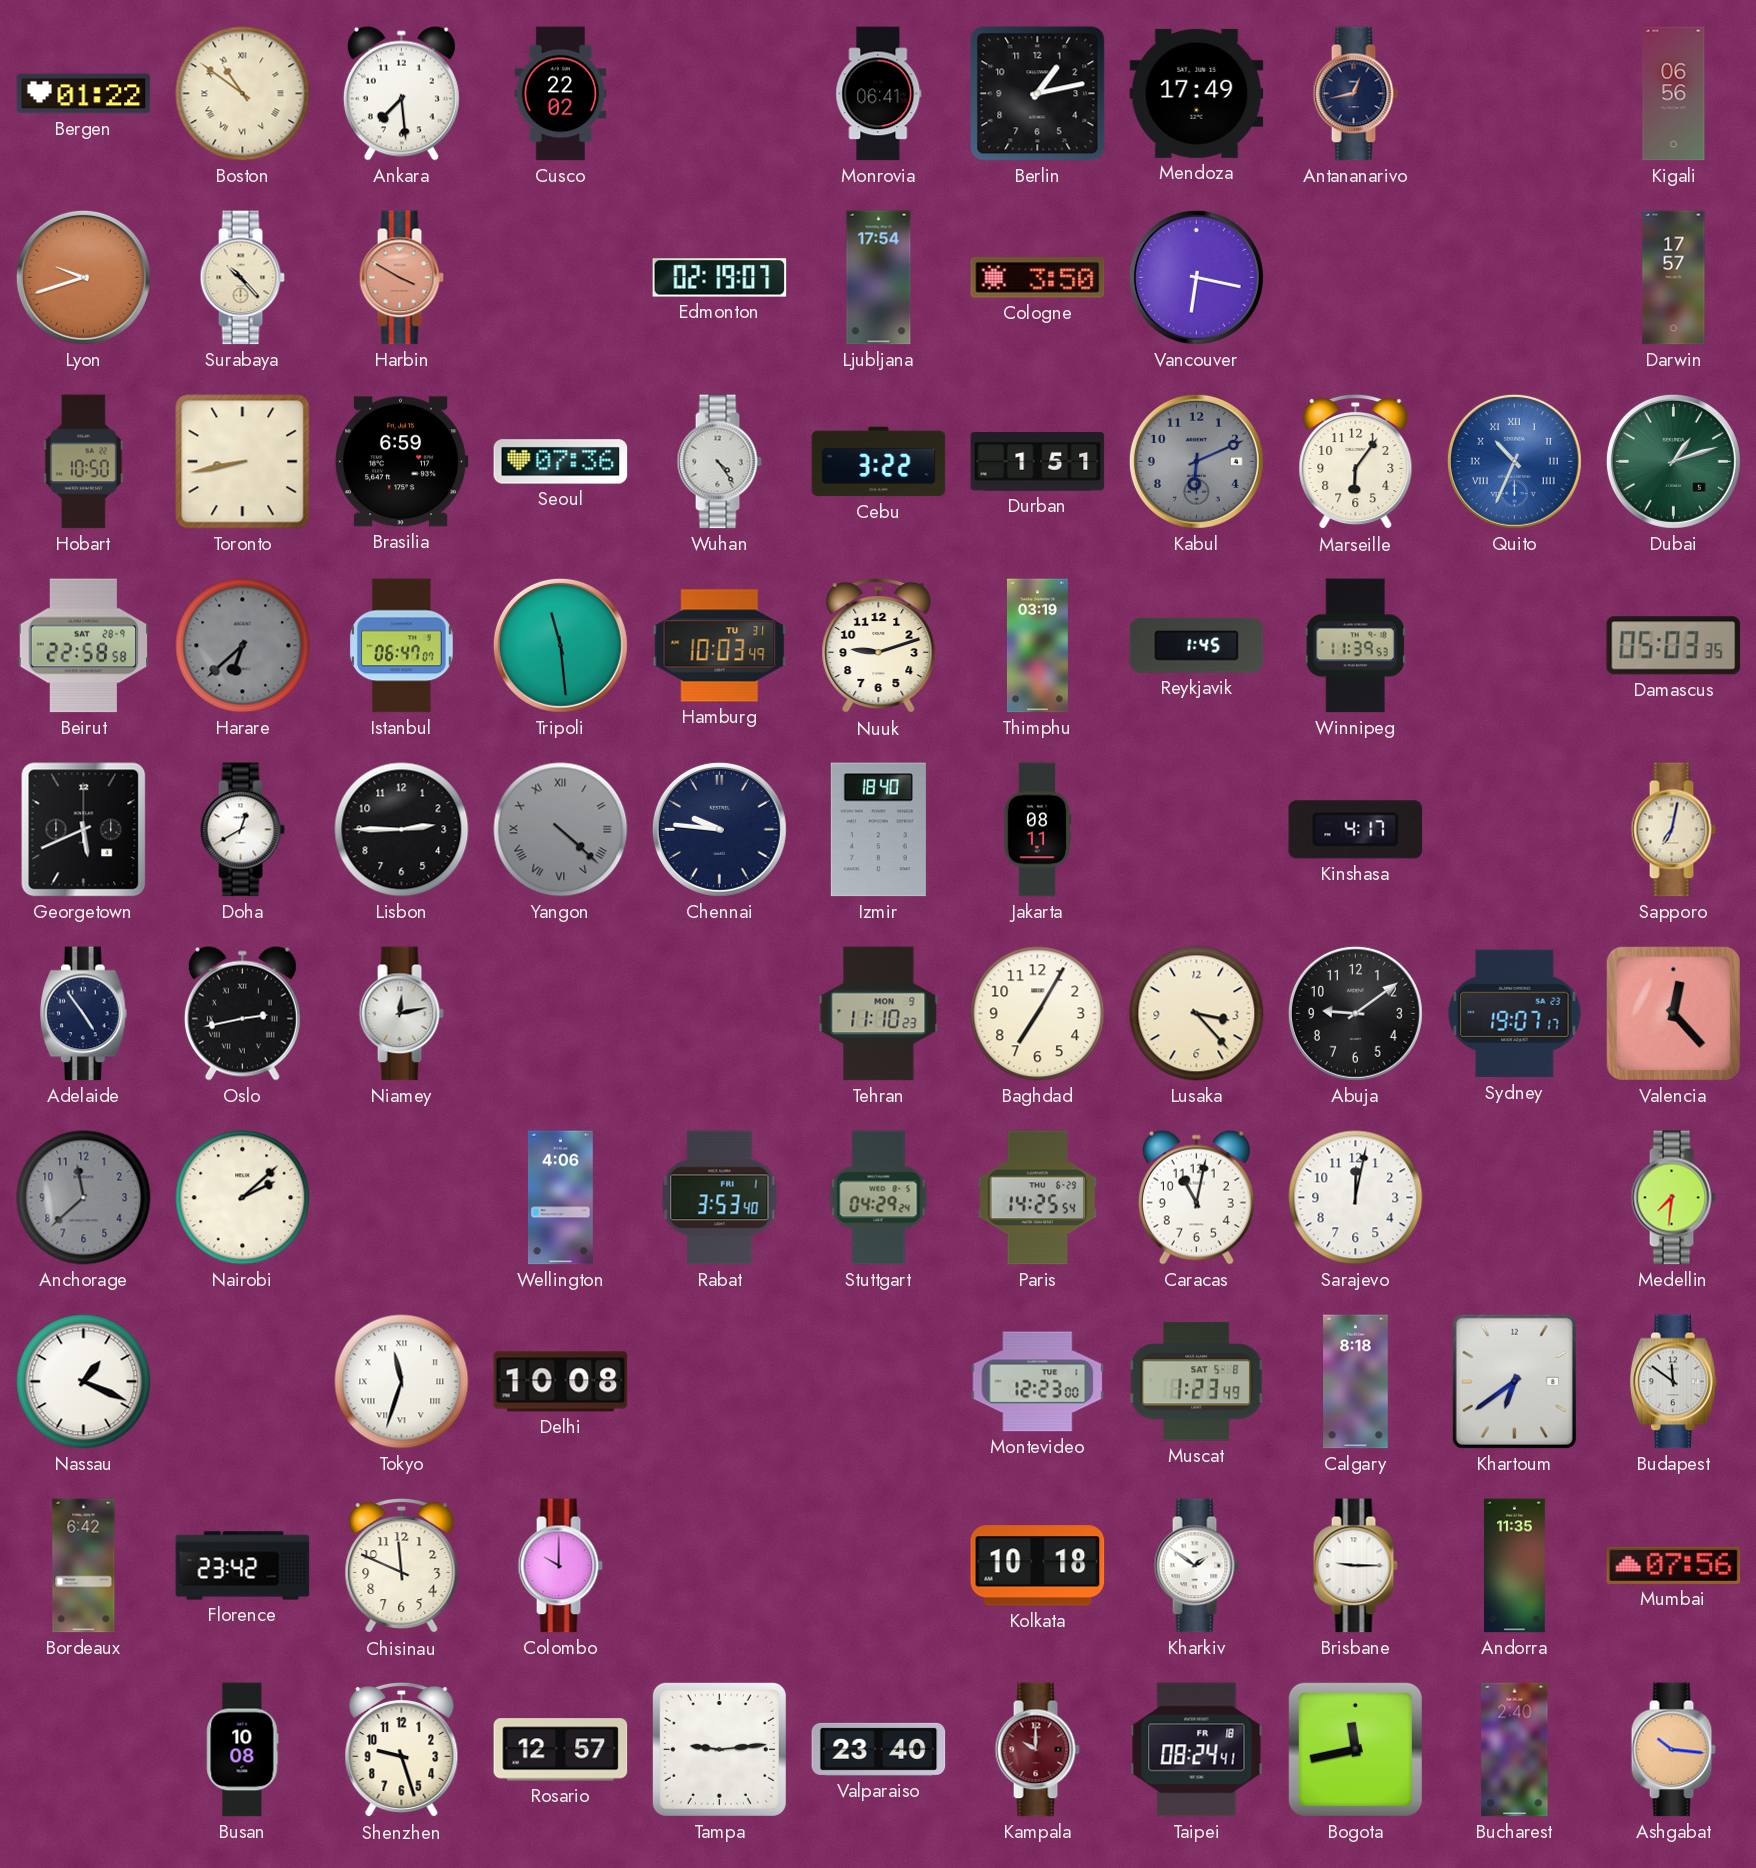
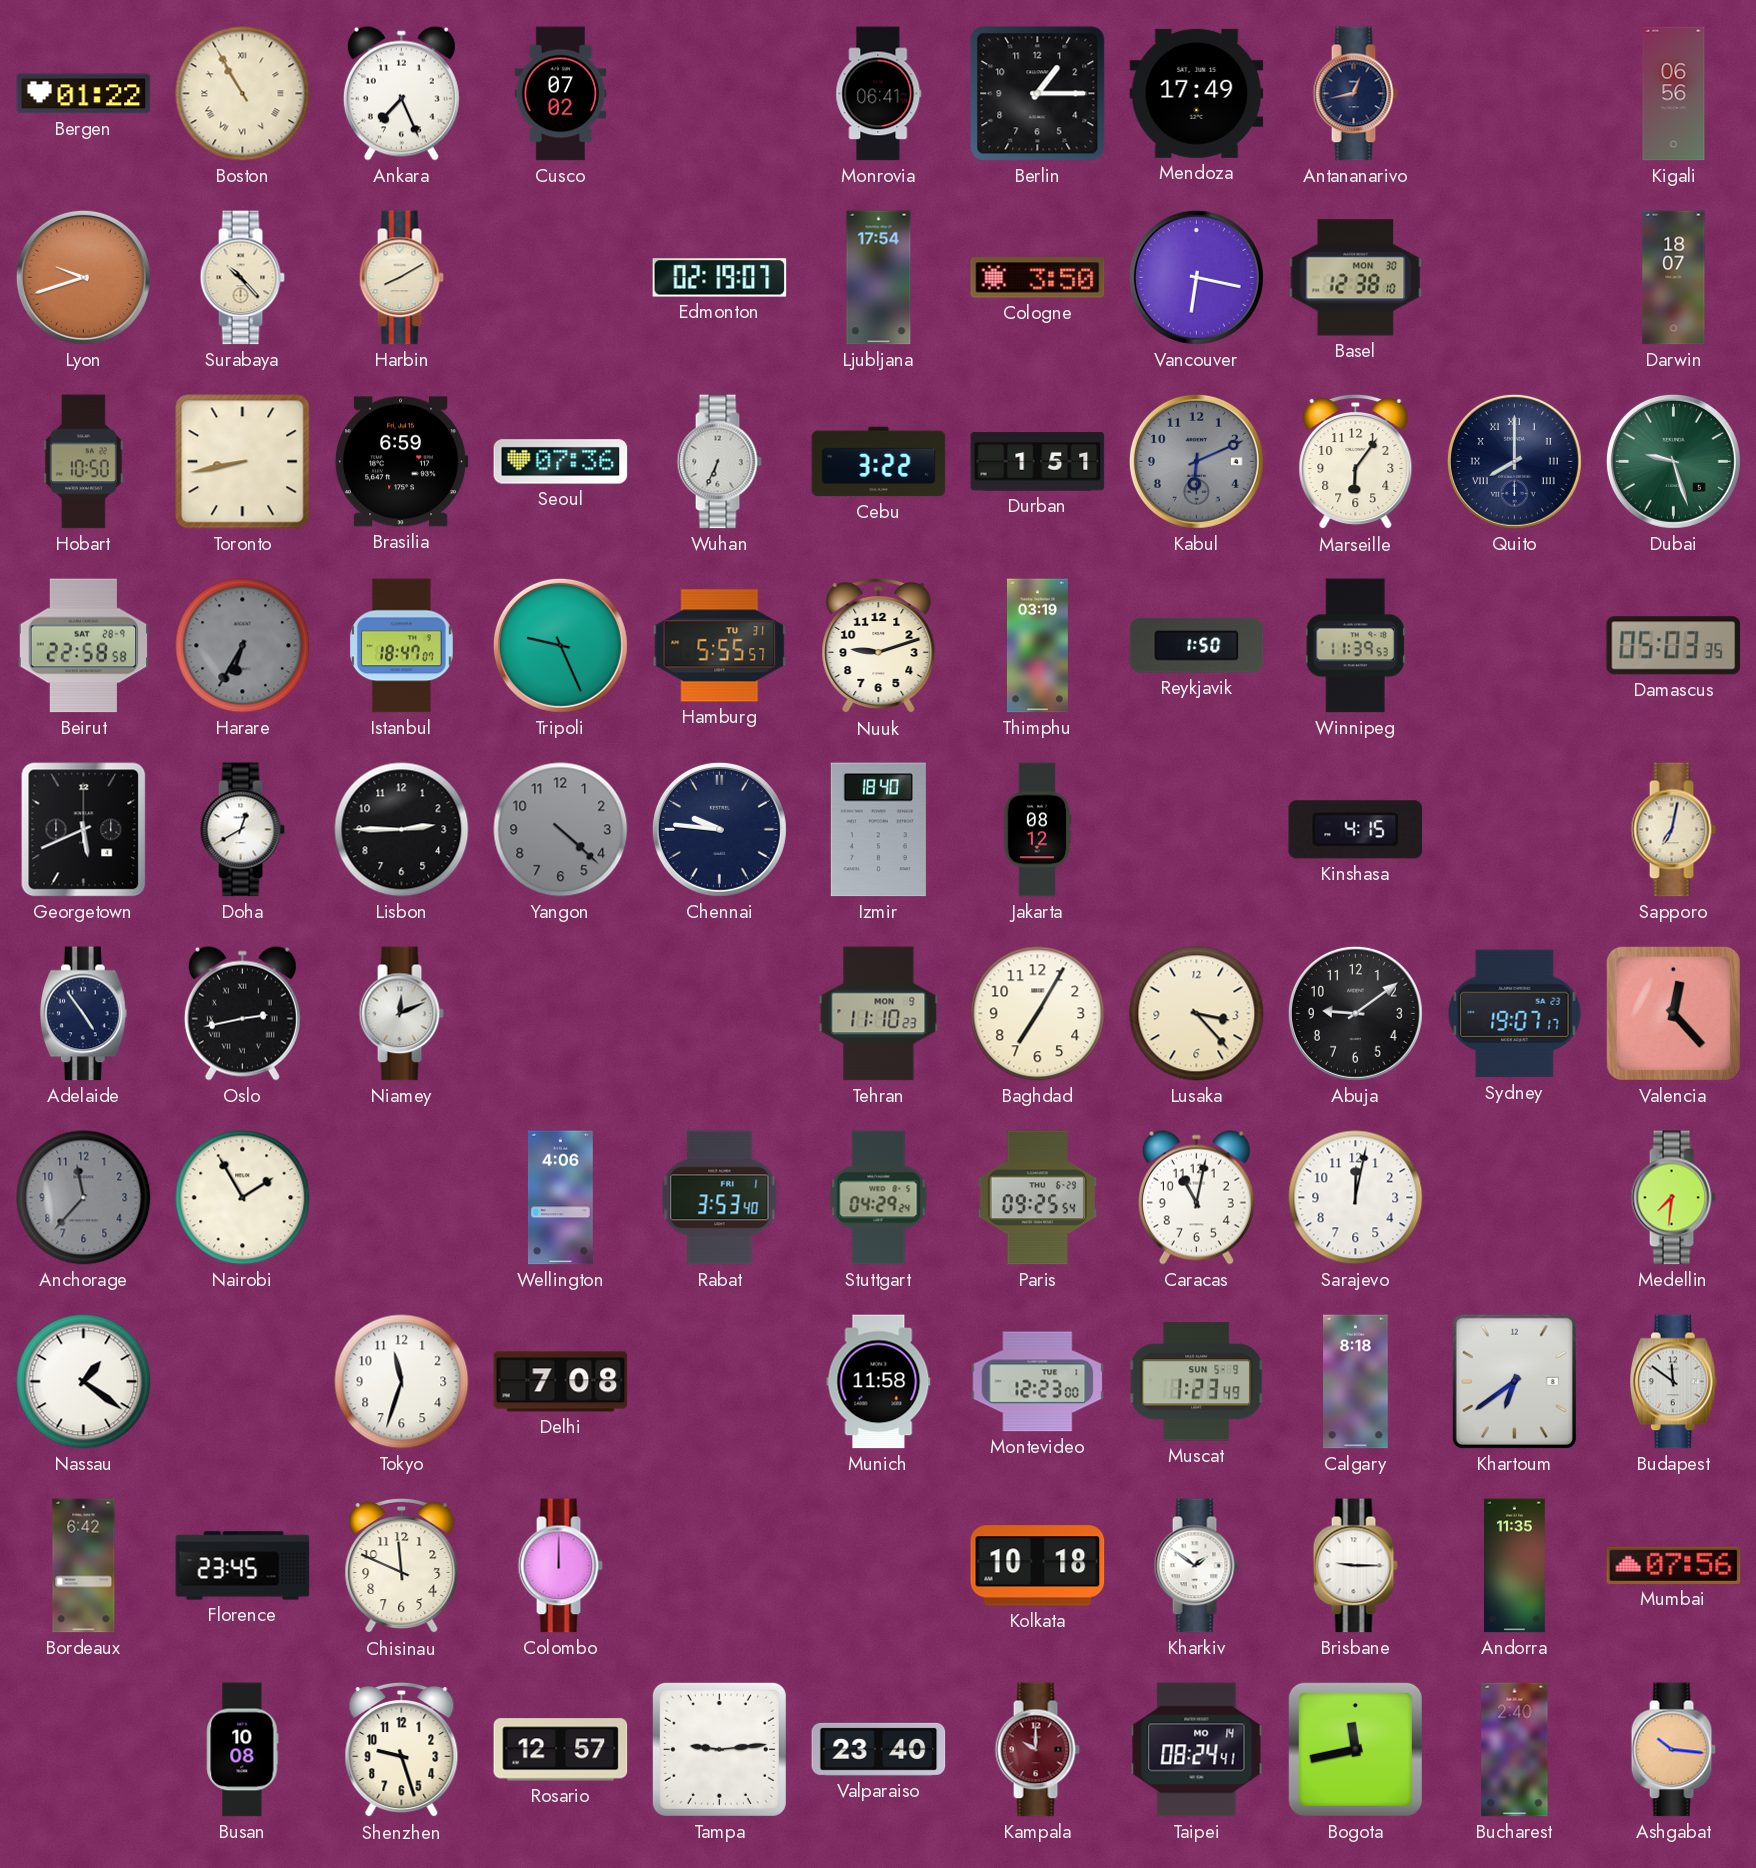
Boston: 10:51 -> 10:55 (243, 94)
Ankara: 7:29 -> 7:26 (401, 93)
Cusco: 22:02 -> 07:02 (561, 94)
Berlin: 1:13 -> 1:15 (1038, 94)
Harbin: 3:50 -> 8:10 (401, 278)
Harbin dial: salmon -> cream (401, 278)
Basel: none -> 12:38 (1356, 278)
Darwin: 17:57 -> 18:07 (1674, 278)
Wuhan: 4:24 -> 6:34 (719, 462)
Quito: 10:34 -> 8:00 (1514, 461)
Quito dial: blue -> navy (1514, 461)
Dubai: 1:12 -> 9:27 (1673, 461)
Harare: 6:38 -> 6:35 (243, 646)
Istanbul: 06:47 -> 18:47 (402, 646)
Tripoli: 11:29 -> 9:26 (560, 645)
Hamburg: 10:03 -> 5:55 (720, 646)
Reykjavik: 1:45 -> 1:50 (1197, 645)
Yangon numerals: Roman -> Arabic (561, 830)
Jakarta: 08:11 -> 08:12 (1037, 830)
Kinshasa: 4:17 -> 4:15 (1356, 830)
Niamey: 12:13 -> 12:11 (401, 1014)
Anchorage: 11:38 -> 11:37 (84, 1198)
Nairobi: 2:08 -> 1:55 (243, 1198)
Paris: 14:25 -> 09:25 (1038, 1198)
Nassau: 1:19 -> 1:21 (84, 1382)
Tokyo numerals: Roman -> Arabic (402, 1382)
Delhi: 10:08 -> 7:08 (561, 1382)
Munich: none -> 11:58 (879, 1382)
Muscat date: SAT 5-8 -> SUN 5-9 (1197, 1382)
Florence: 23:42 -> 23:45 (243, 1566)
Colombo: 10:00 -> 12:00 (560, 1566)
Taipei date: FR 18 -> MO 14 (1197, 1750)
